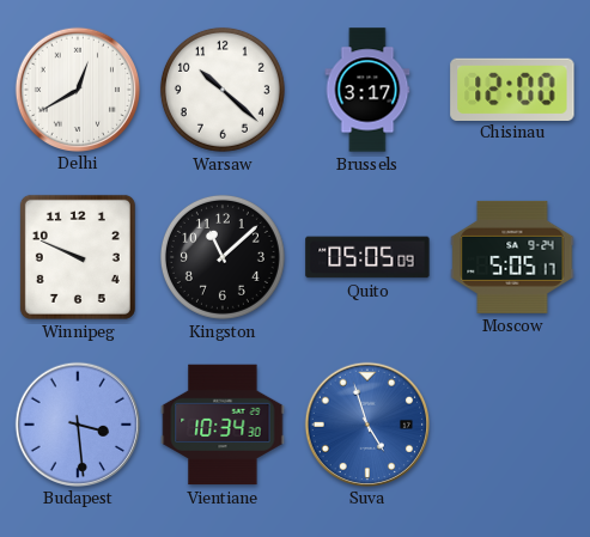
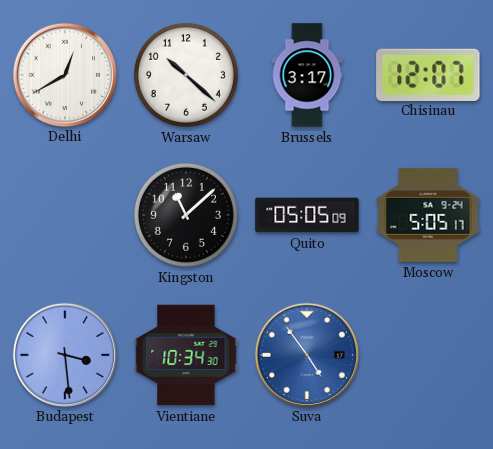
Chisinau: 12:00 -> 12:07 (428, 74)
Winnipeg: 9:49 -> none (78, 257)
Suva: 4:57 -> 4:54 (306, 354)
